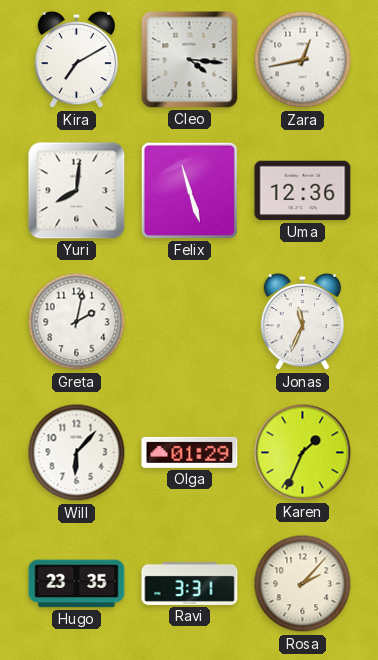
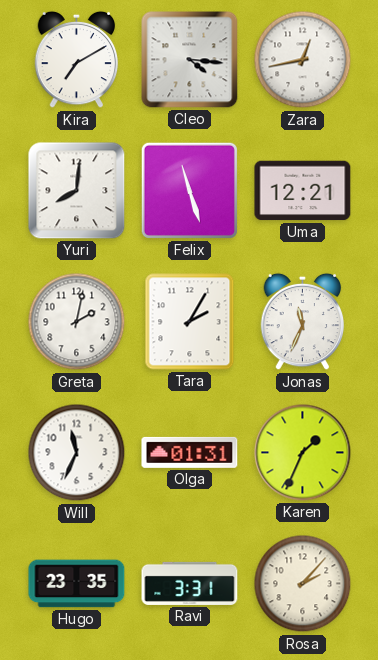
Uma: 12:36 -> 12:21 (303, 191)
Tara: none -> 2:05 (190, 322)
Will: 6:07 -> 11:34 (77, 453)
Olga: 01:29 -> 01:31 (190, 452)
